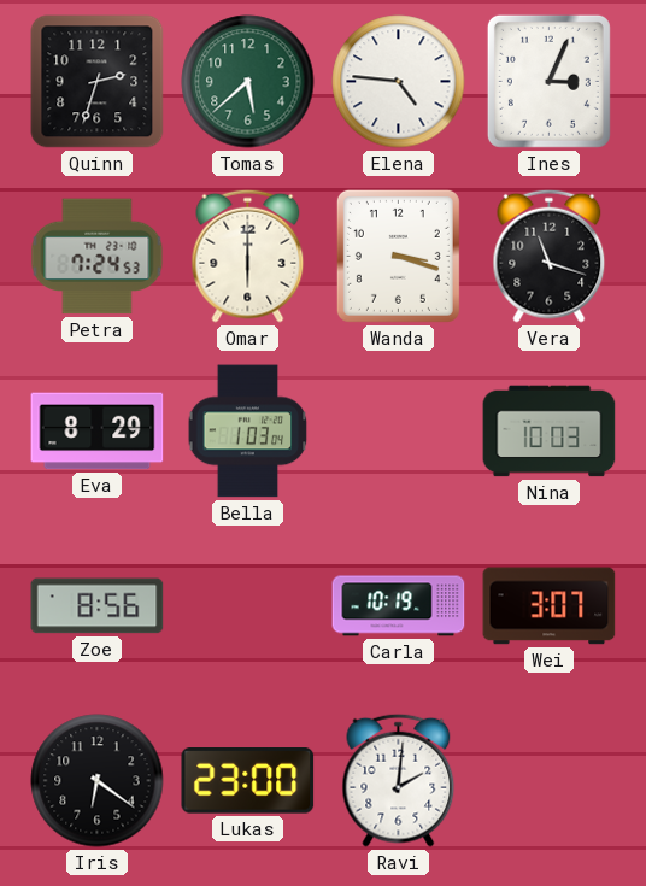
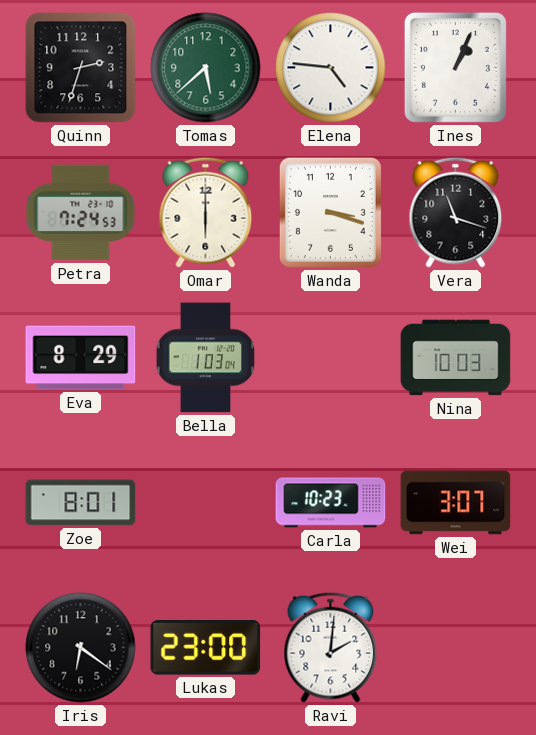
Ines: 3:04 -> 1:04 (455, 67)
Zoe: 8:56 -> 8:01 (81, 503)
Carla: 10:19 -> 10:23 (331, 503)
